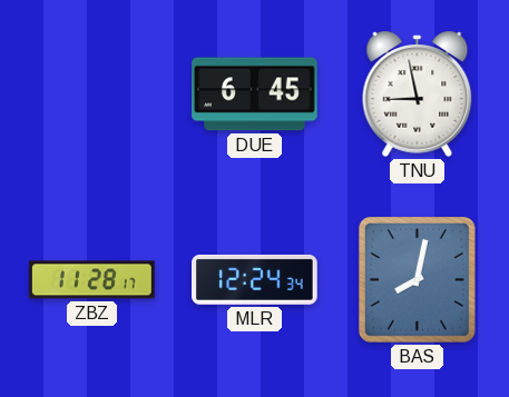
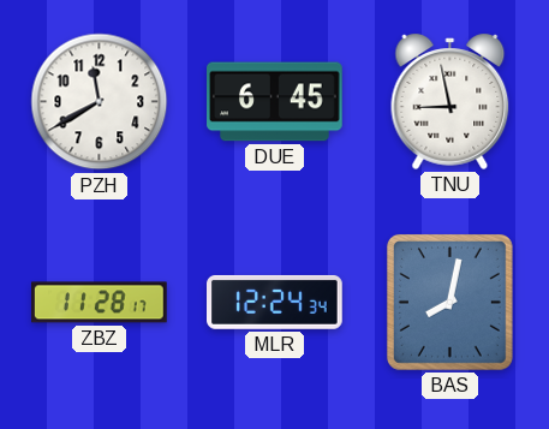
PZH: none -> 11:40 (100, 102)
